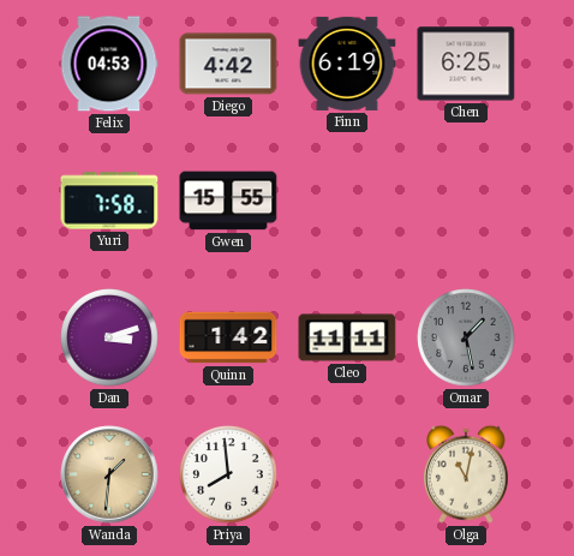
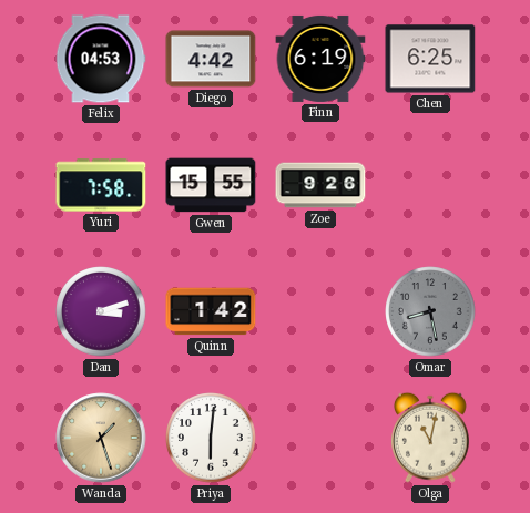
Zoe: none -> 9:26 (320, 185)
Cleo: 11:11 -> none (347, 337)
Omar: 1:28 -> 8:28 (430, 311)
Wanda: 1:31 -> 1:27 (101, 438)
Priya: 7:59 -> 6:01 (211, 438)
